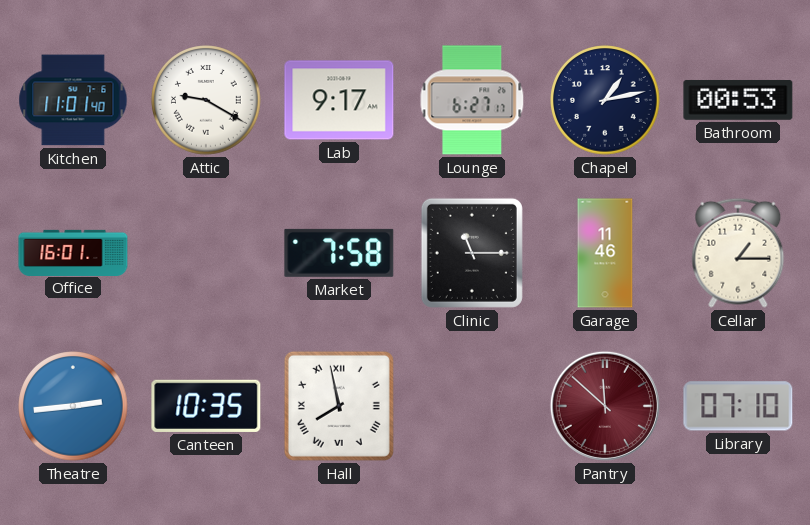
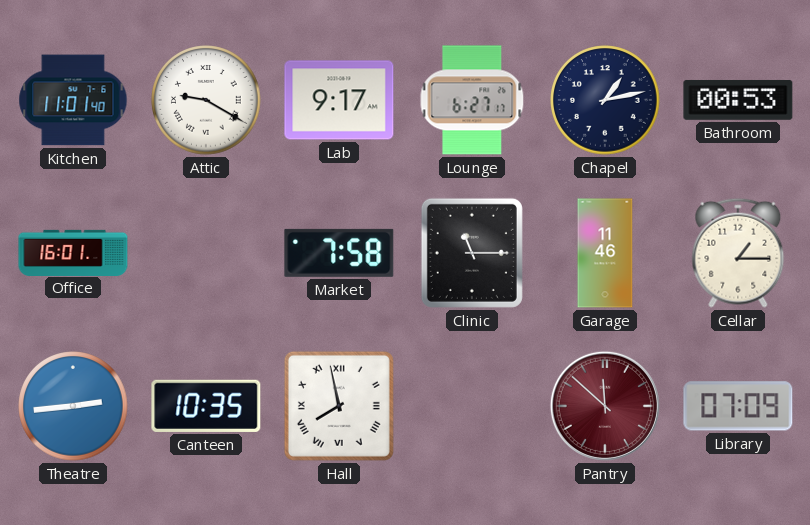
Library: 07:10 -> 07:09 (738, 406)
